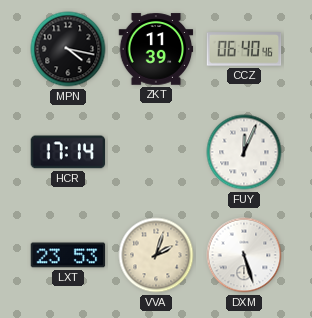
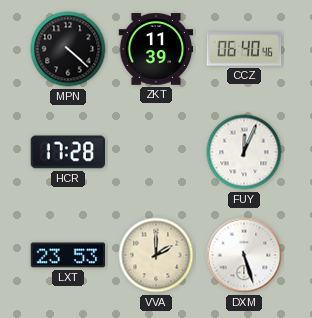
MPN: 4:17 -> 4:22 (68, 49)
HCR: 17:14 -> 17:28 (68, 152)
VVA: 2:03 -> 2:00 (156, 255)
